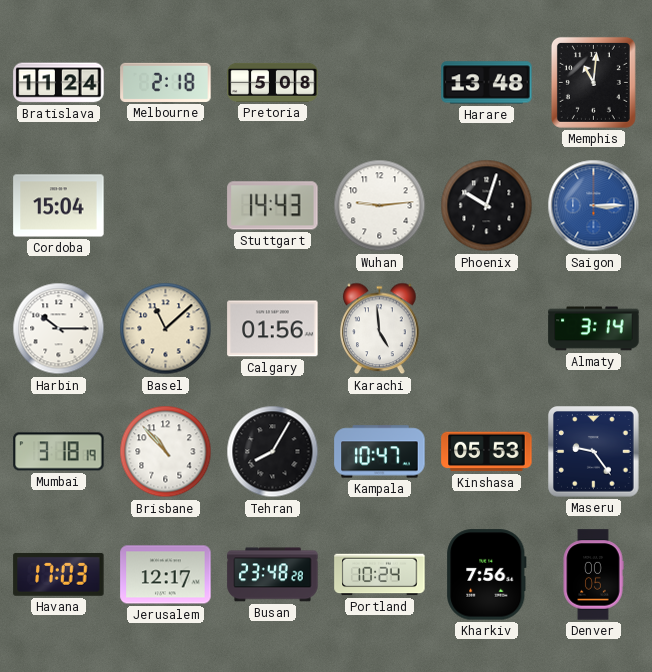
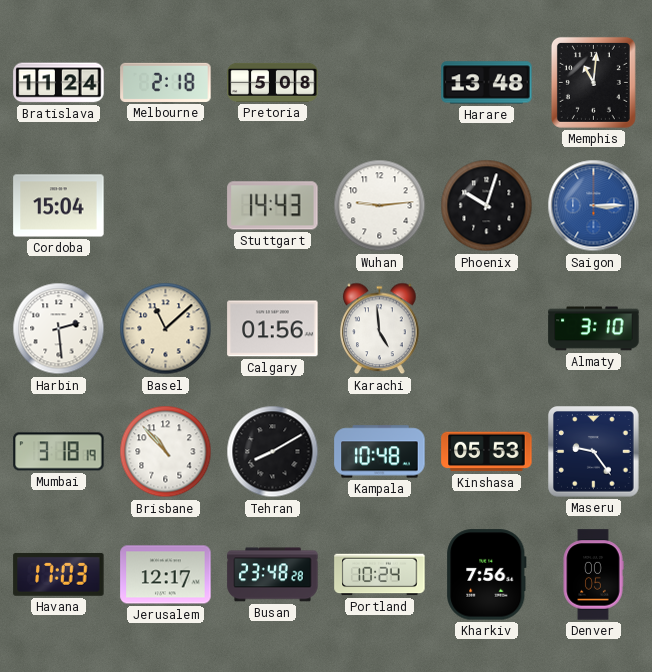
Harbin: 10:15 -> 2:29 (59, 329)
Almaty: 3:14 -> 3:10 (594, 329)
Tehran: 8:05 -> 8:10 (273, 452)
Kampala: 10:47 -> 10:48 (380, 452)
